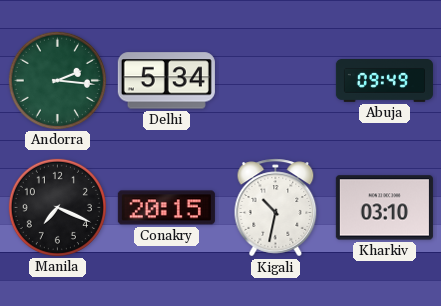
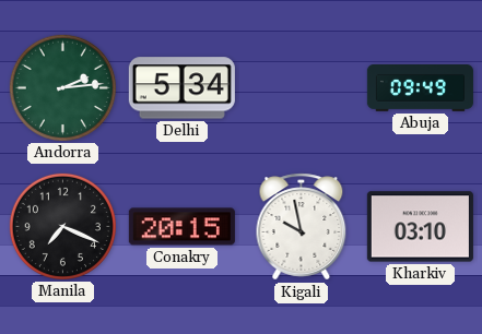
Andorra: 2:16 -> 2:14 (62, 87)
Kigali: 10:32 -> 9:58 (302, 227)
